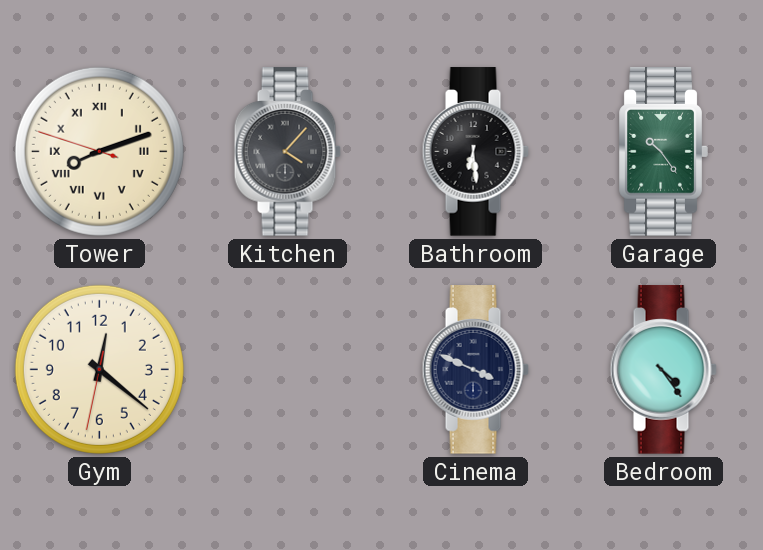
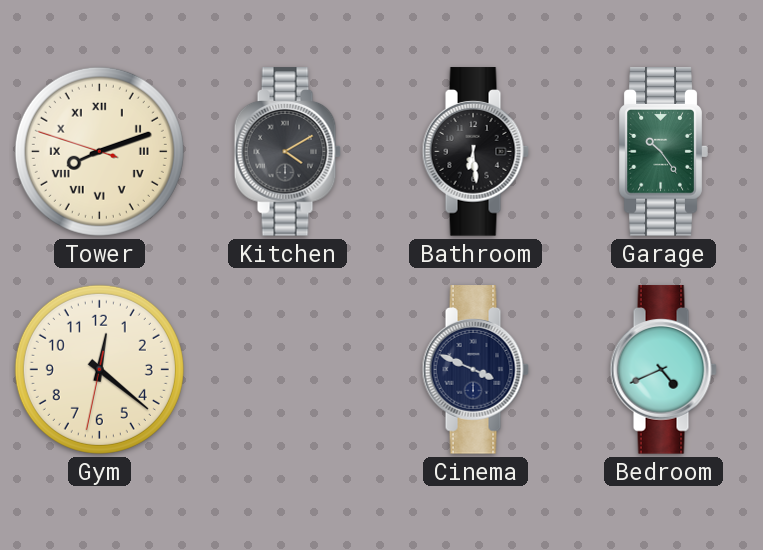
Kitchen: 4:07 -> 4:10 (287, 152)
Bedroom: 4:24 -> 4:41 (663, 370)
